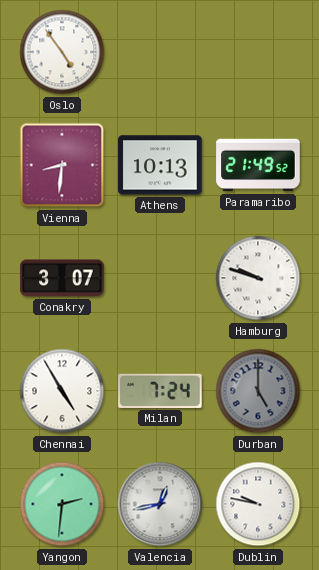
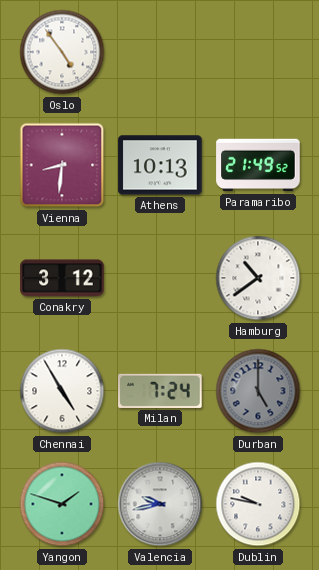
Conakry: 3:07 -> 3:12 (62, 278)
Hamburg: 9:48 -> 10:39 (258, 278)
Yangon: 2:31 -> 1:48 (62, 504)
Valencia: 12:43 -> 9:43 (160, 504)
